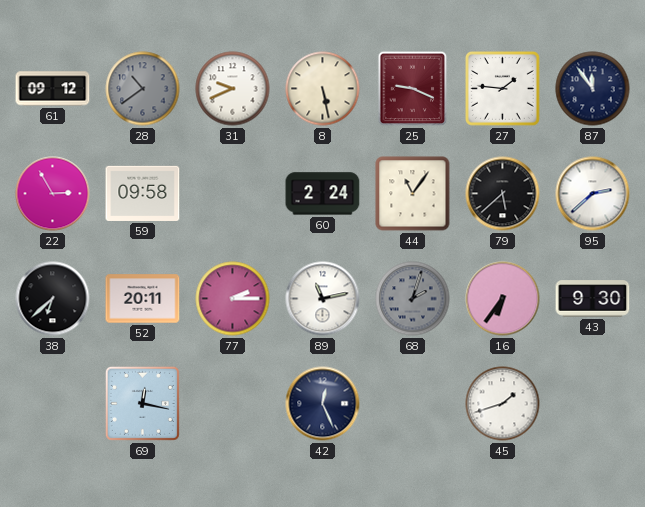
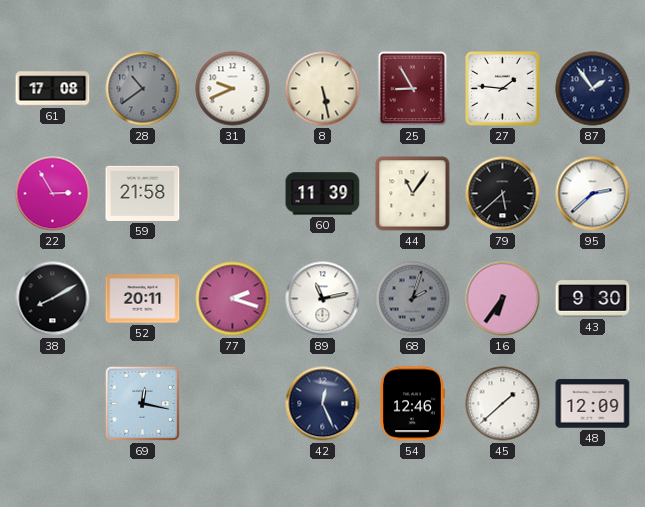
61: 09:12 -> 17:08 (53, 89)
25: 9:19 -> 8:55 (413, 89)
87: 11:54 -> 1:54 (593, 89)
59: 09:58 -> 21:58 (143, 193)
60: 2:24 -> 11:39 (323, 194)
38: 6:38 -> 8:10 (53, 299)
77: 2:15 -> 2:18 (233, 299)
54: none -> 12:46 (412, 404)
45: 1:42 -> 1:38 (503, 404)
48: none -> 12:09 (593, 404)
